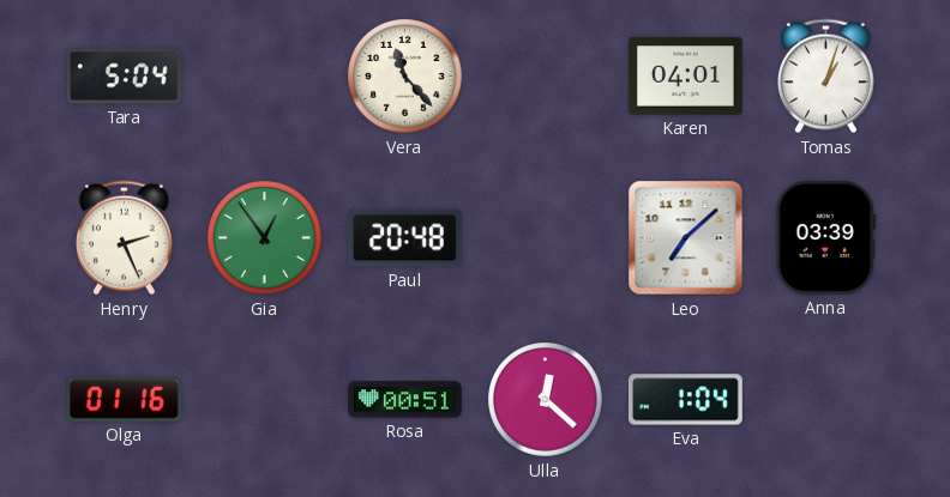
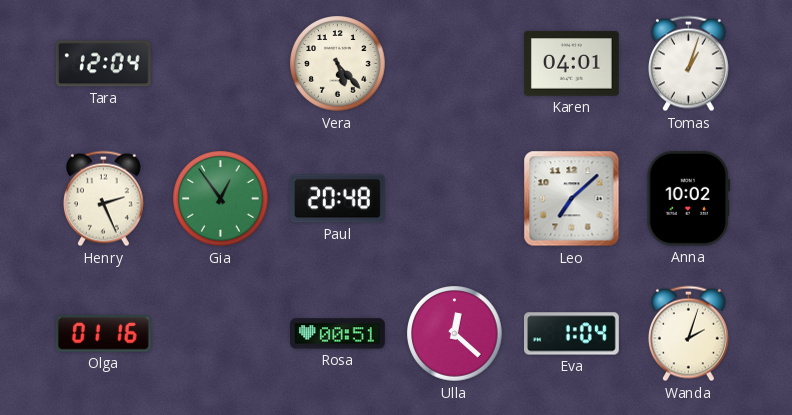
Tara: 5:04 -> 12:04 (103, 64)
Vera: 11:23 -> 5:23 (338, 64)
Anna: 03:39 -> 10:02 (689, 198)
Wanda: none -> 2:03 (688, 334)
